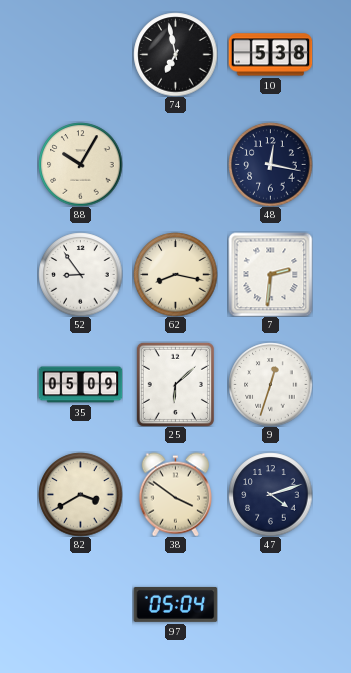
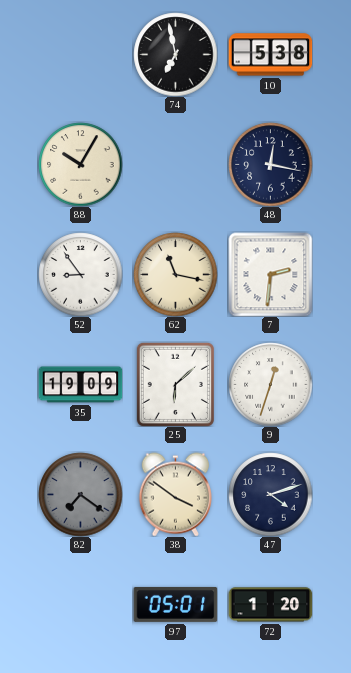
62: 8:17 -> 11:17 (175, 274)
35: 05:09 -> 19:09 (80, 385)
82: 3:40 -> 7:21 (80, 494)
82 dial: cream -> grey (80, 494)
97: 05:04 -> 05:01 (175, 604)
72: none -> 1:20 (270, 605)
